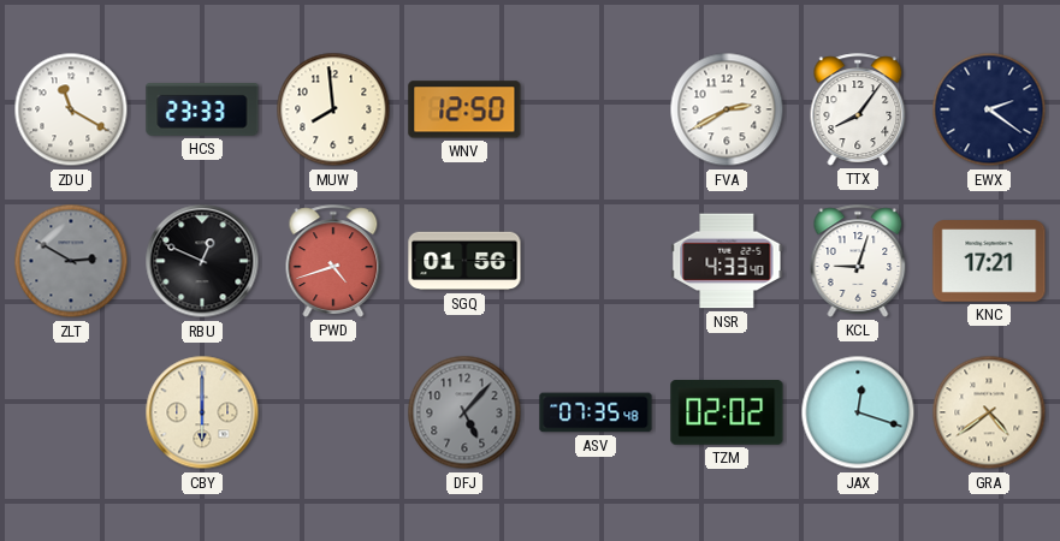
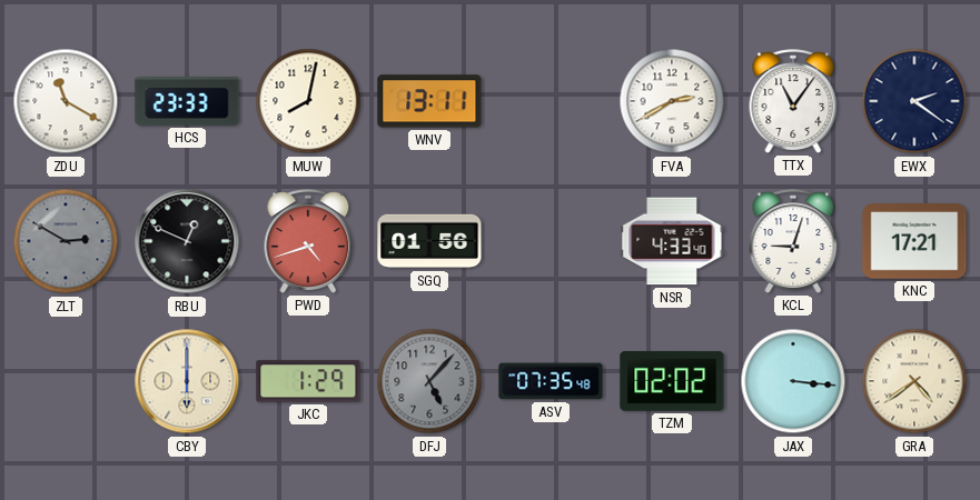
MUW: 7:59 -> 8:02 (308, 101)
WNV: 12:50 -> 13:11 (429, 101)
TTX: 8:06 -> 11:06 (793, 101)
JKC: none -> 1:29 (308, 381)
JAX: 12:18 -> 3:16 (793, 381)
